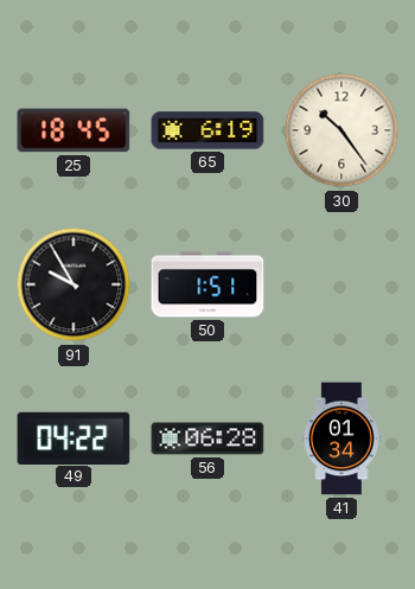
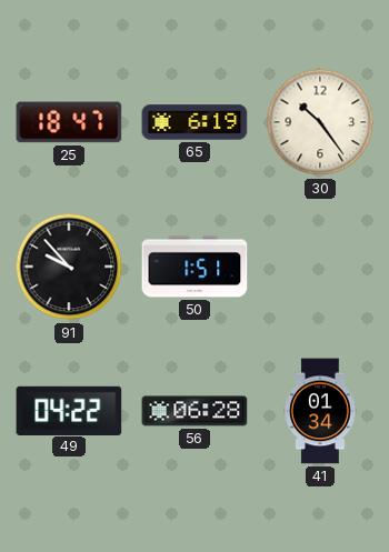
25: 18:45 -> 18:47 (69, 122)
91: 9:55 -> 9:53 (69, 267)
